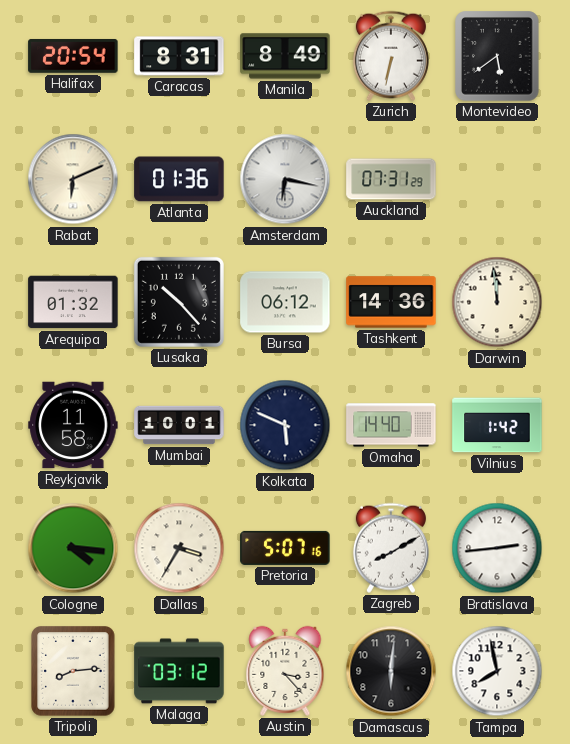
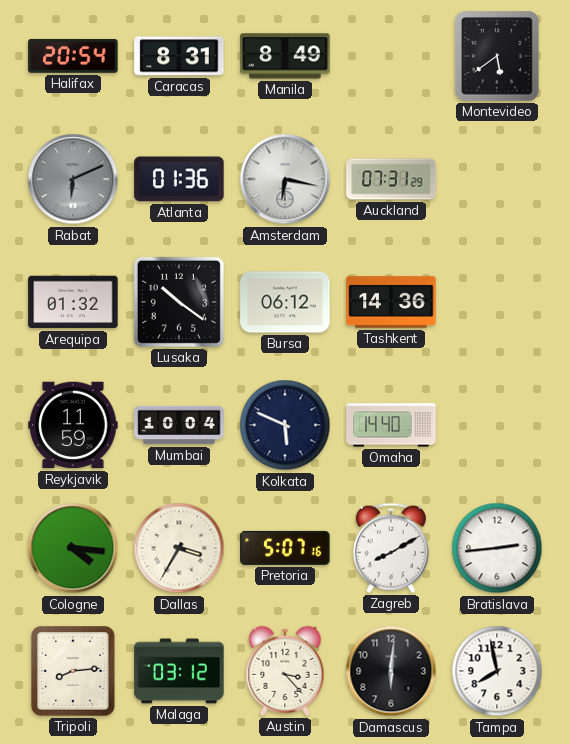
Zurich: 6:32 -> none (391, 56)
Rabat dial: cream -> grey (73, 179)
Lusaka: 10:23 -> 10:21 (179, 302)
Darwin: 11:59 -> none (497, 302)
Reykjavik: 11:58 -> 11:59 (73, 425)
Mumbai: 10:01 -> 10:04 (179, 425)
Vilnius: 1:42 -> none (497, 425)
